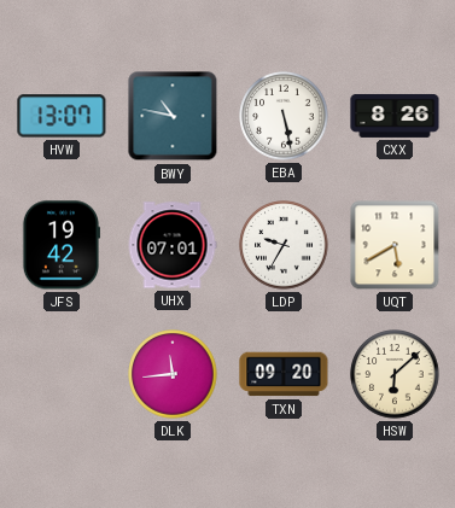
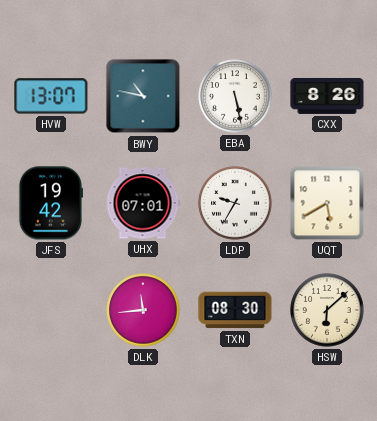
TXN: 09:20 -> 08:30 (235, 310)
